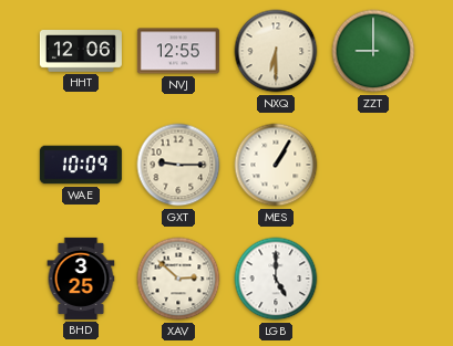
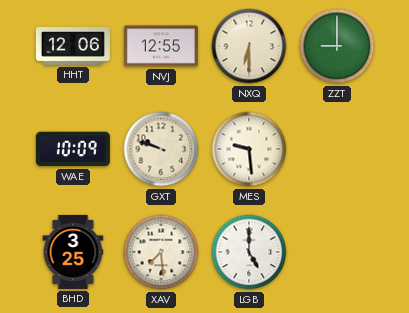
GXT: 9:15 -> 9:48 (161, 149)
MES: 1:05 -> 9:29 (249, 149)
XAV: 2:52 -> 7:29 (161, 252)
